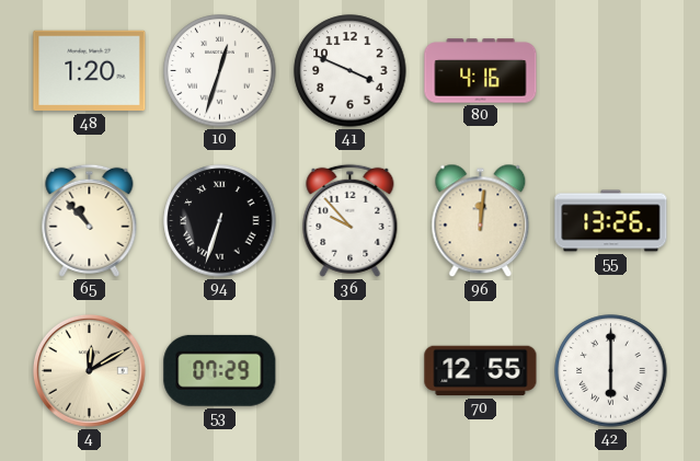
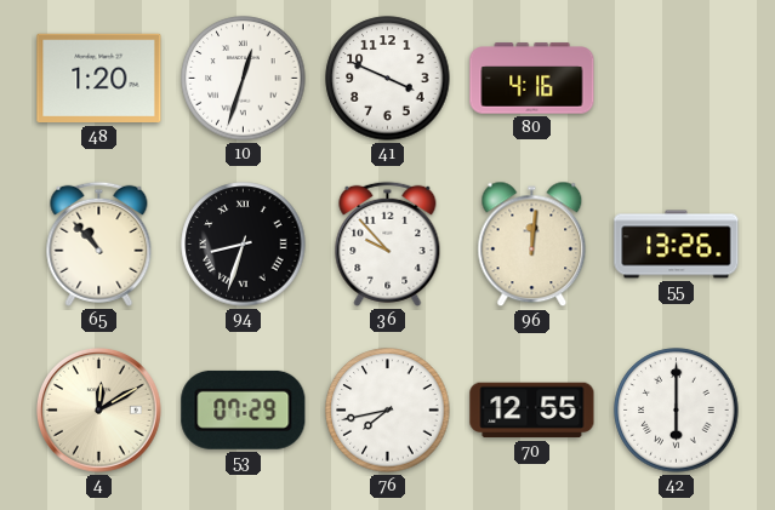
94: 6:33 -> 8:33 (244, 245)
76: none -> 7:43 (388, 411)
